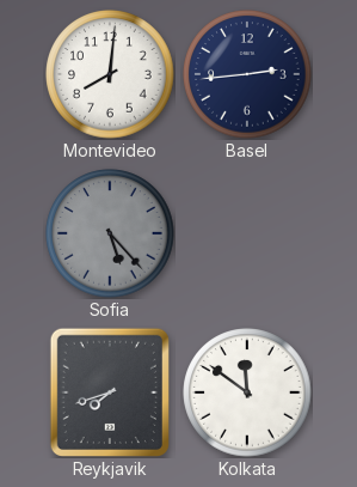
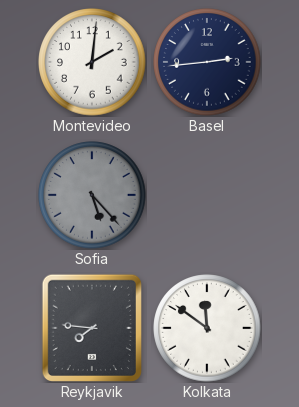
Montevideo: 8:01 -> 2:01 (92, 62)
Reykjavik: 7:42 -> 7:46 (92, 328)
